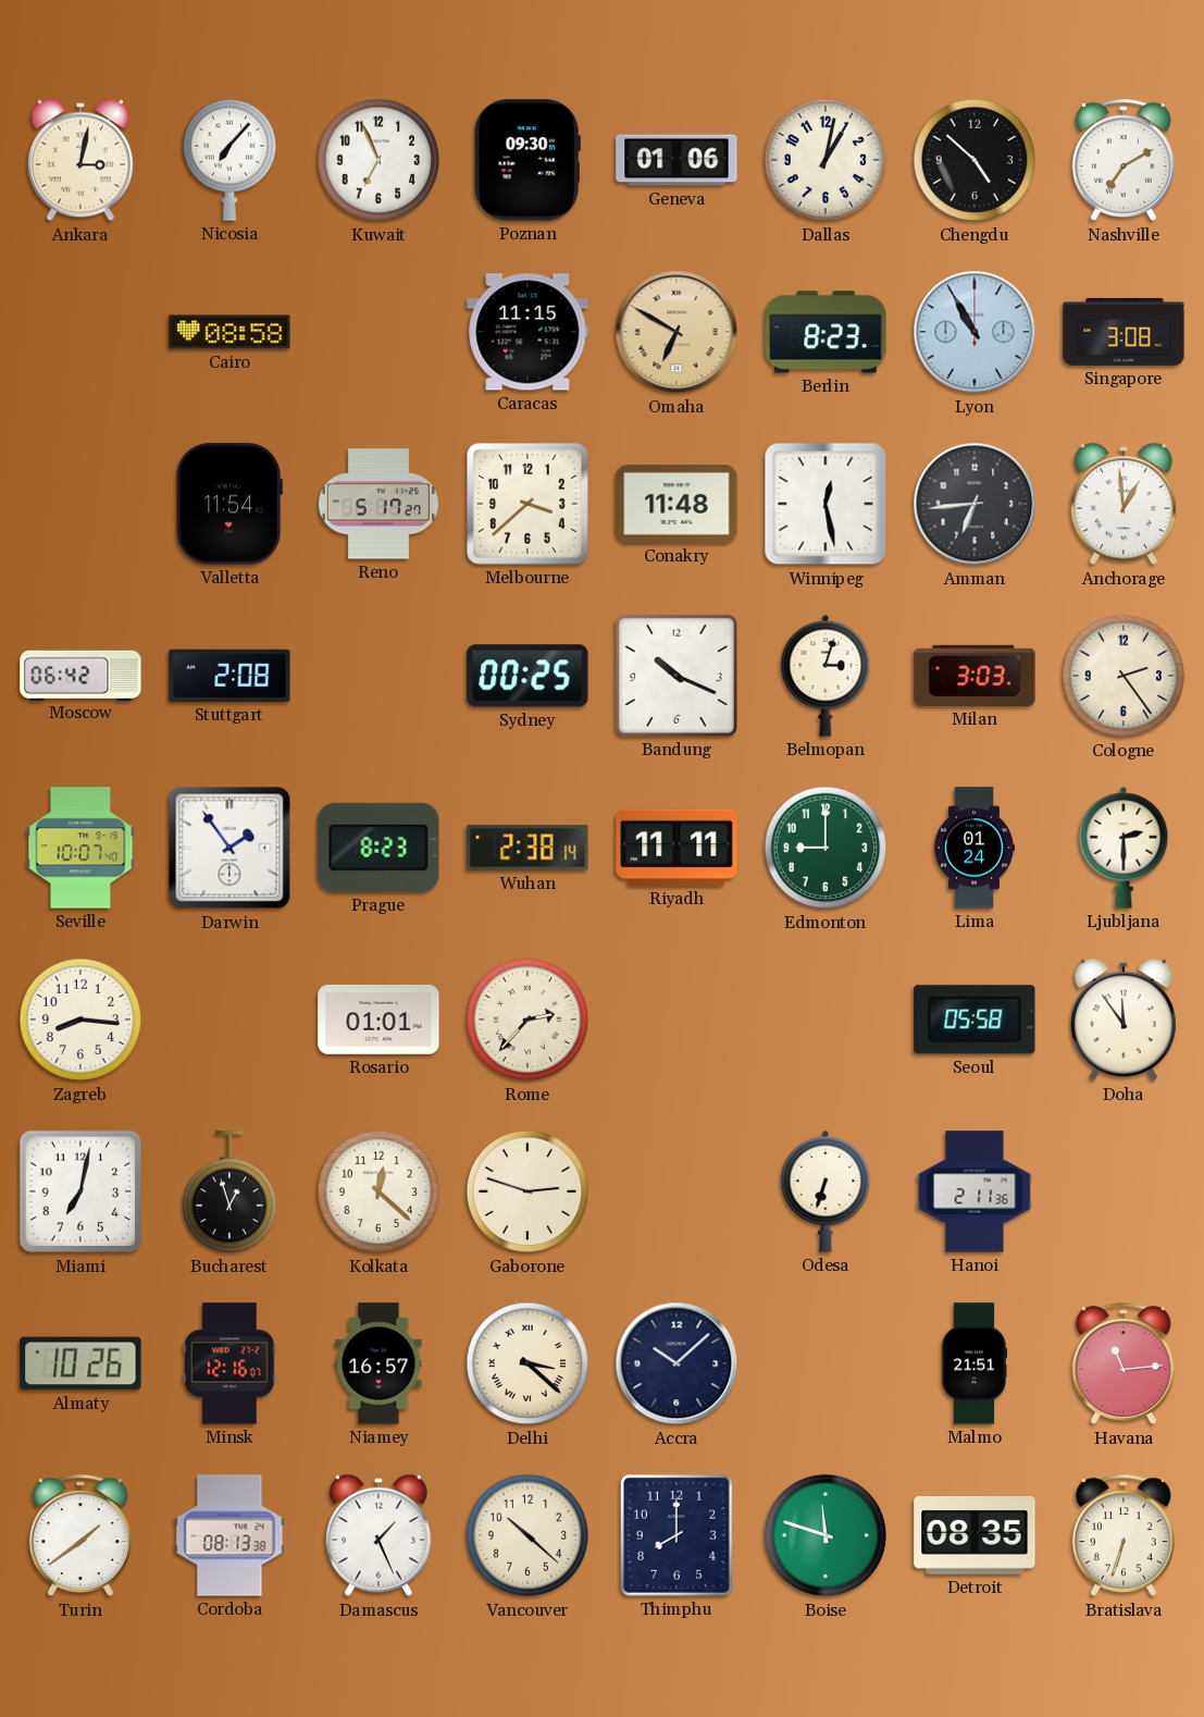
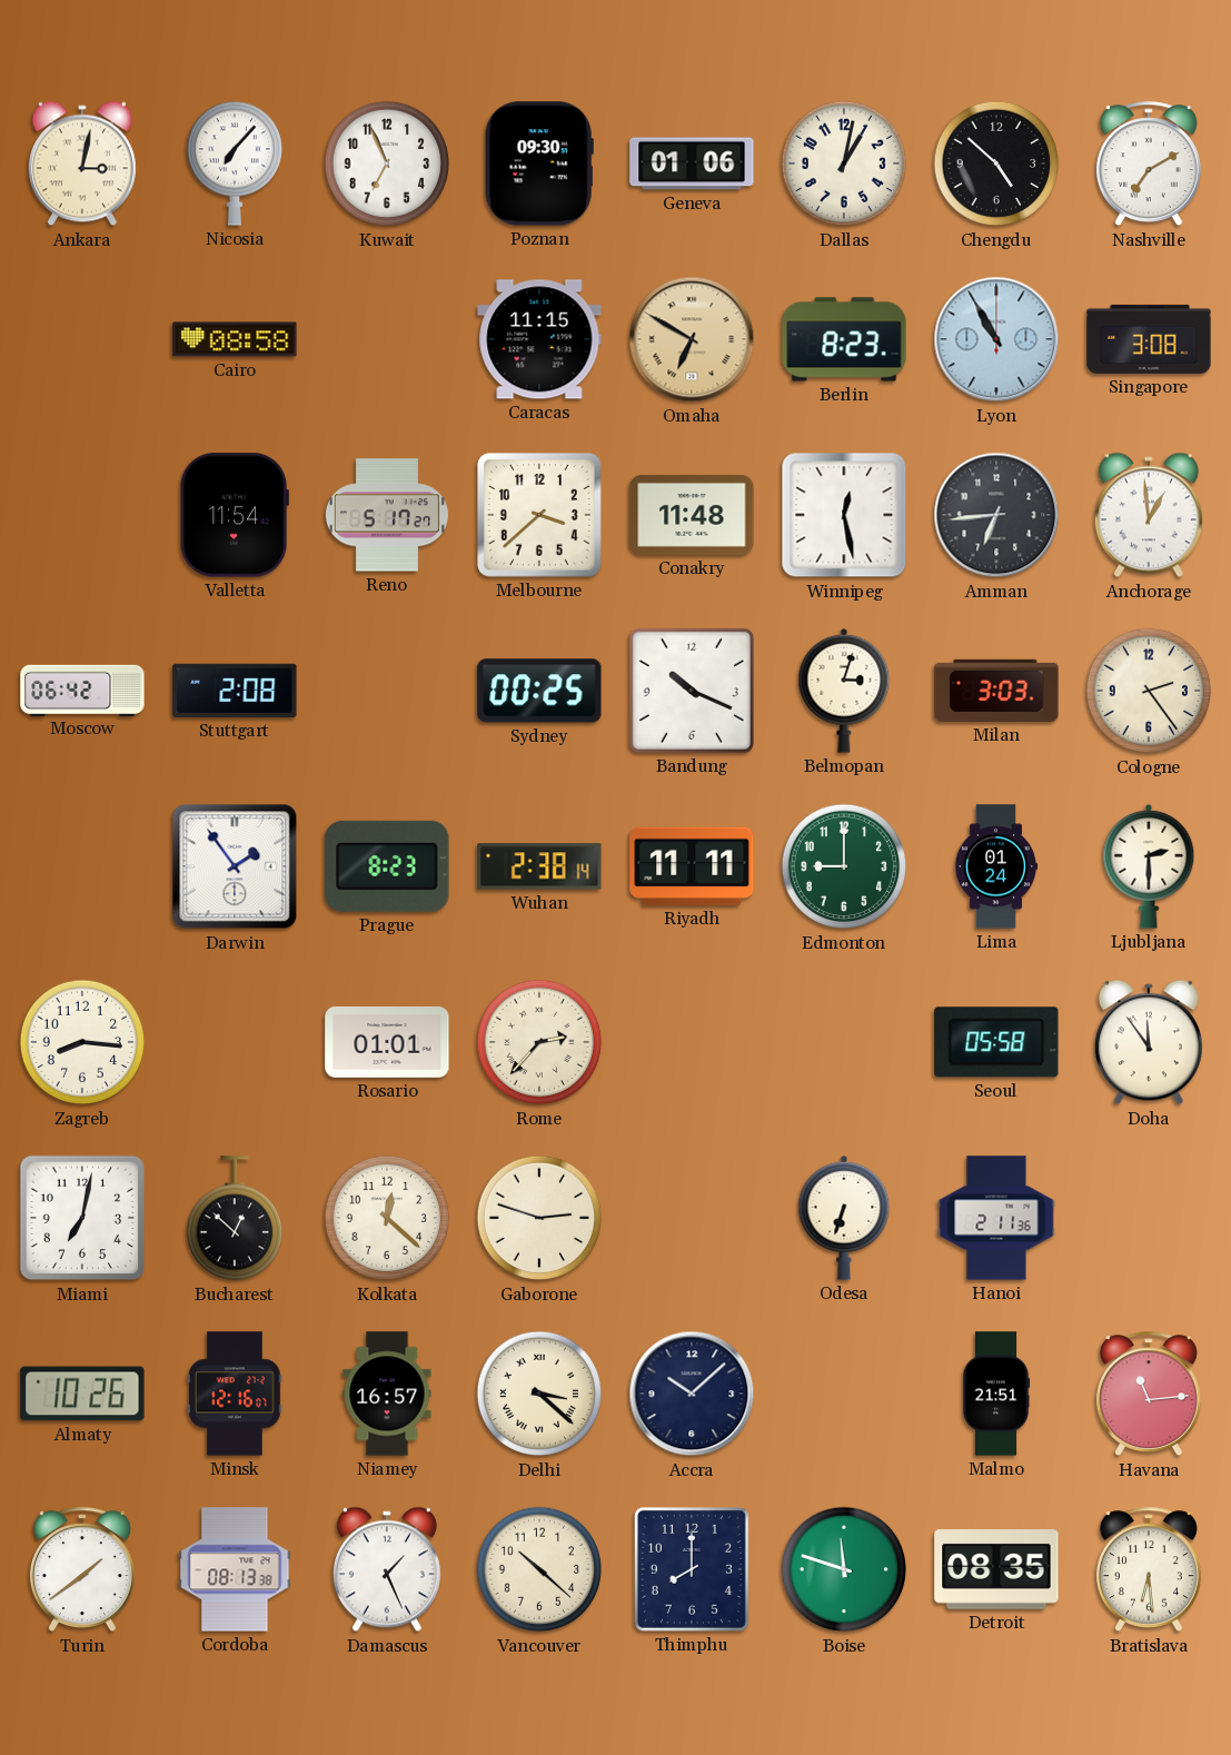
Seville: 10:07 -> none (80, 848)
Bucharest: 12:57 -> 12:52 (234, 1219)
Bratislava: 6:33 -> 6:29 (1149, 1570)
